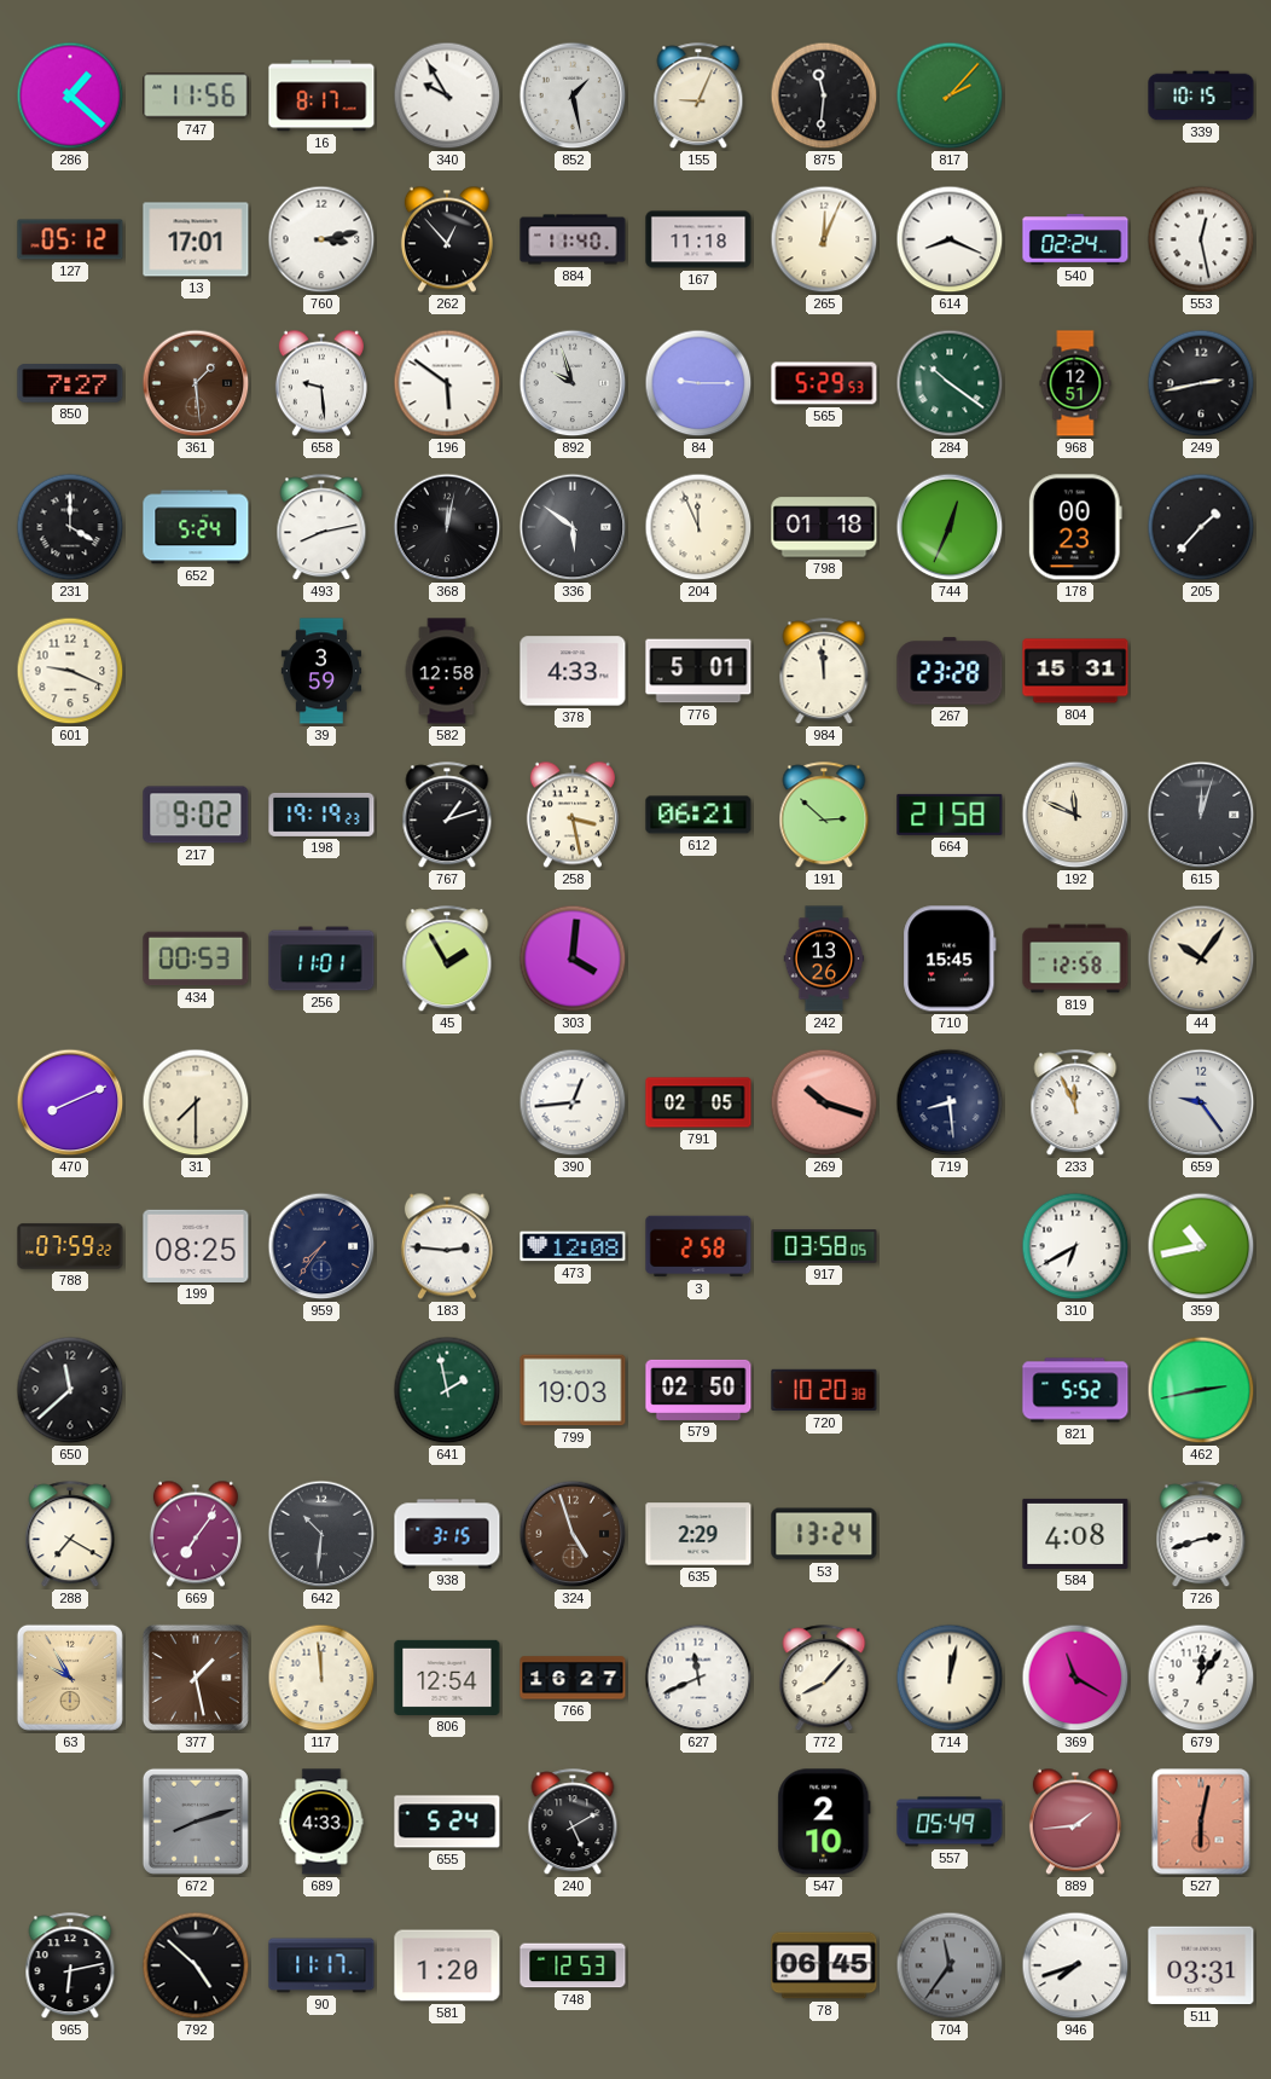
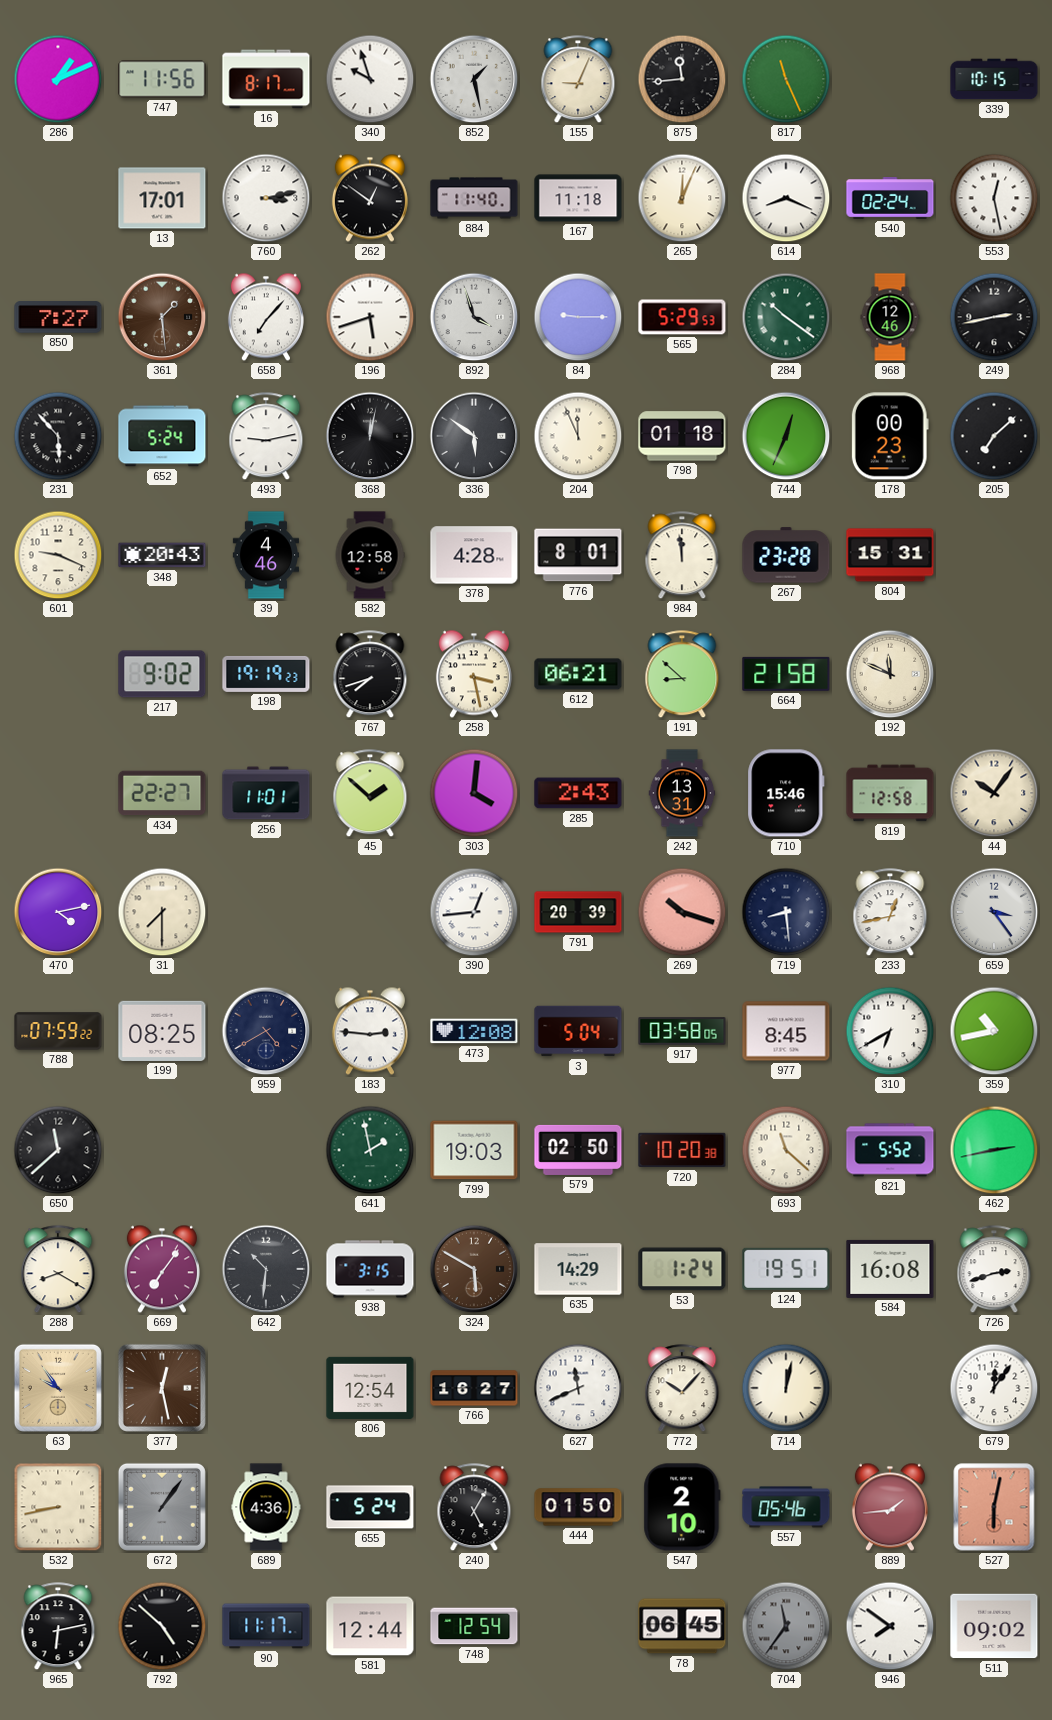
286: 1:22 -> 1:11 (58, 79)
340: 9:55 -> 9:57 (370, 79)
875: 11:31 -> 11:44 (682, 79)
817: 2:07 -> 11:26 (786, 79)
127: 05:12 -> none (70, 239)
262: 12:53 -> 12:51 (370, 198)
658: 9:29 -> 7:07 (266, 317)
196: 5:51 -> 5:42 (370, 317)
892: 9:57 -> 3:57 (474, 317)
968: 12:51 -> 12:46 (890, 317)
231: 4:00 -> 5:53 (58, 436)
493: 8:13 -> 9:13 (266, 437)
205: 1:37 -> 7:08 (994, 436)
348: none -> 20:43 (162, 555)
39: 3:59 -> 4:46 (266, 555)
378: 4:33 -> 4:28 (474, 555)
776: 5:01 -> 8:01 (578, 555)
767: 1:12 -> 7:42 (370, 675)
191: 2:52 -> 8:52 (682, 675)
615: 12:03 -> none (1201, 815)
434: 00:53 -> 22:27 (162, 793)
45: 1:55 -> 1:52 (370, 794)
285: none -> 2:43 (578, 793)
242: 13:26 -> 13:31 (682, 793)
710: 15:45 -> 15:46 (786, 793)
470: 8:11 -> 4:13 (58, 912)
791: 02:05 -> 20:39 (578, 912)
233: 11:56 -> 12:43 (890, 913)
659: 9:24 -> 3:24 (994, 912)
959: 7:36 -> 4:40 (266, 1031)
3: 2:58 -> 5:04 (578, 1031)
977: none -> 8:45 (786, 1031)
693: none -> 11:22 (786, 1150)
288: 7:20 -> 8:20 (58, 1270)
324: 4:57 -> 5:50 (474, 1269)
635: 2:29 -> 14:29 (578, 1269)
53: 13:24 -> 1:24 (682, 1269)
124: none -> 19:51 (786, 1269)
584: 4:08 -> 16:08 (890, 1269)
63: 9:55 -> 9:54 (58, 1388)
377: 1:28 -> 12:28 (162, 1388)
117: 11:59 -> none (321, 1678)
772: 8:07 -> 10:07 (682, 1389)
369: 11:20 -> none (1075, 1678)
532: none -> 8:43 (58, 1507)
672: 8:12 -> 1:06 (162, 1507)
689: 4:33 -> 4:36 (266, 1507)
240: 5:10 -> 5:05 (474, 1508)
444: none -> 01:50 (578, 1507)
557: 05:49 -> 05:46 (786, 1507)
581: 1:20 -> 12:44 (370, 1626)
748: 12:53 -> 12:54 (474, 1626)
946: 7:42 -> 7:51 (890, 1626)
511: 03:31 -> 09:02 (994, 1626)
